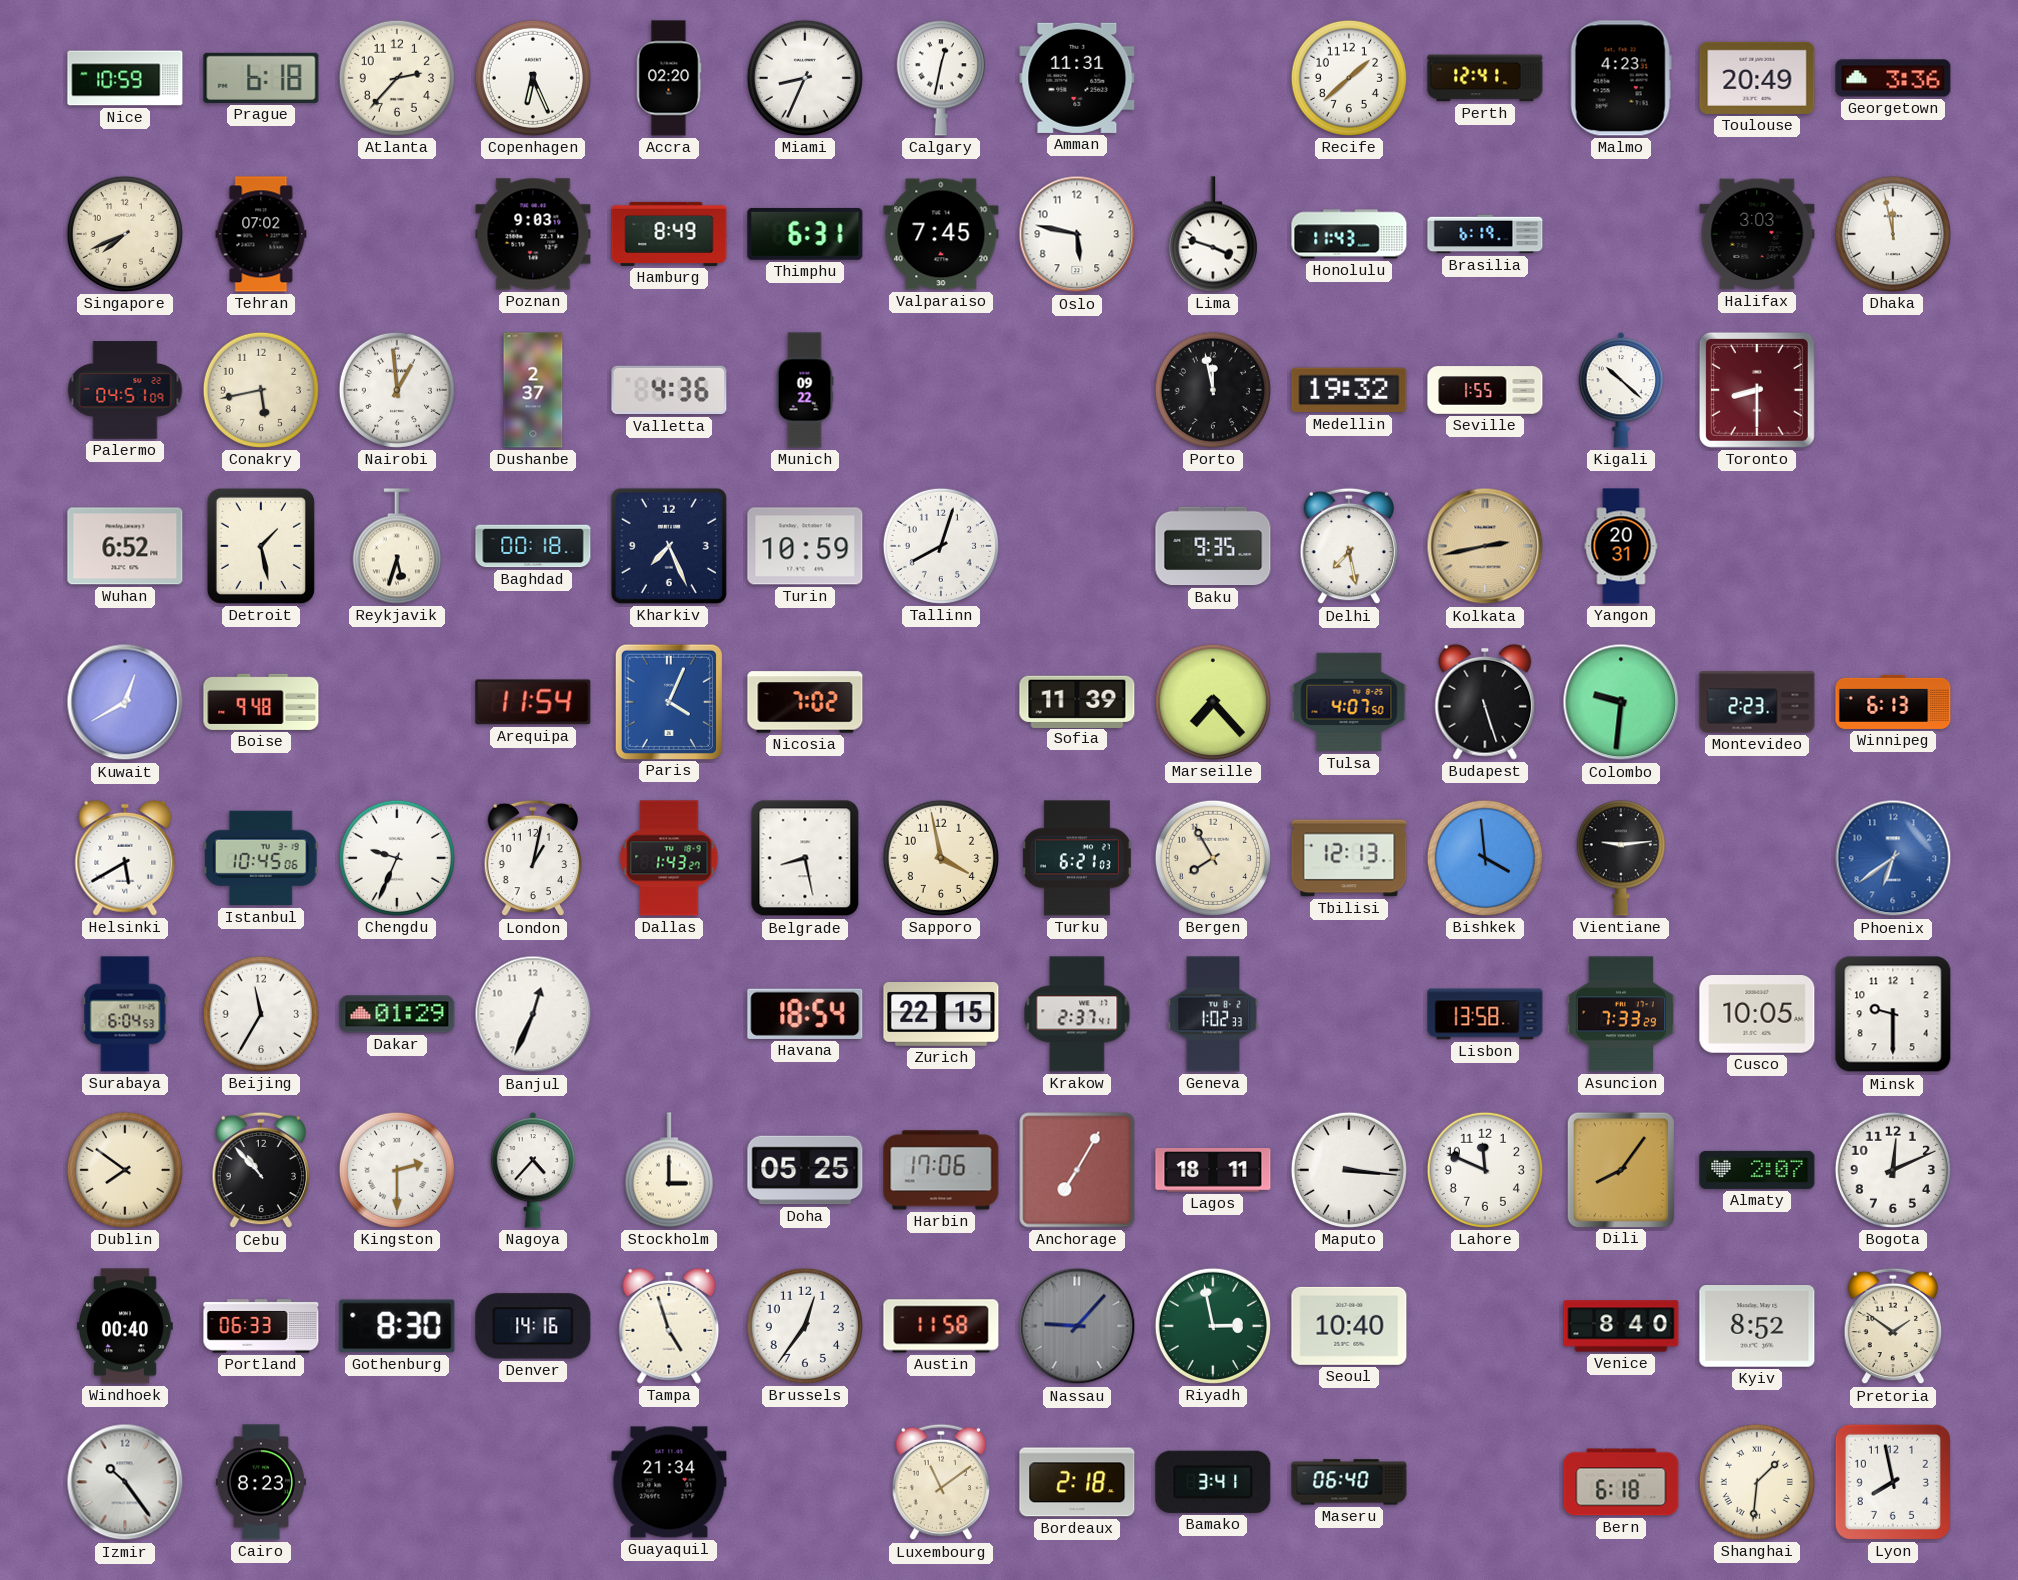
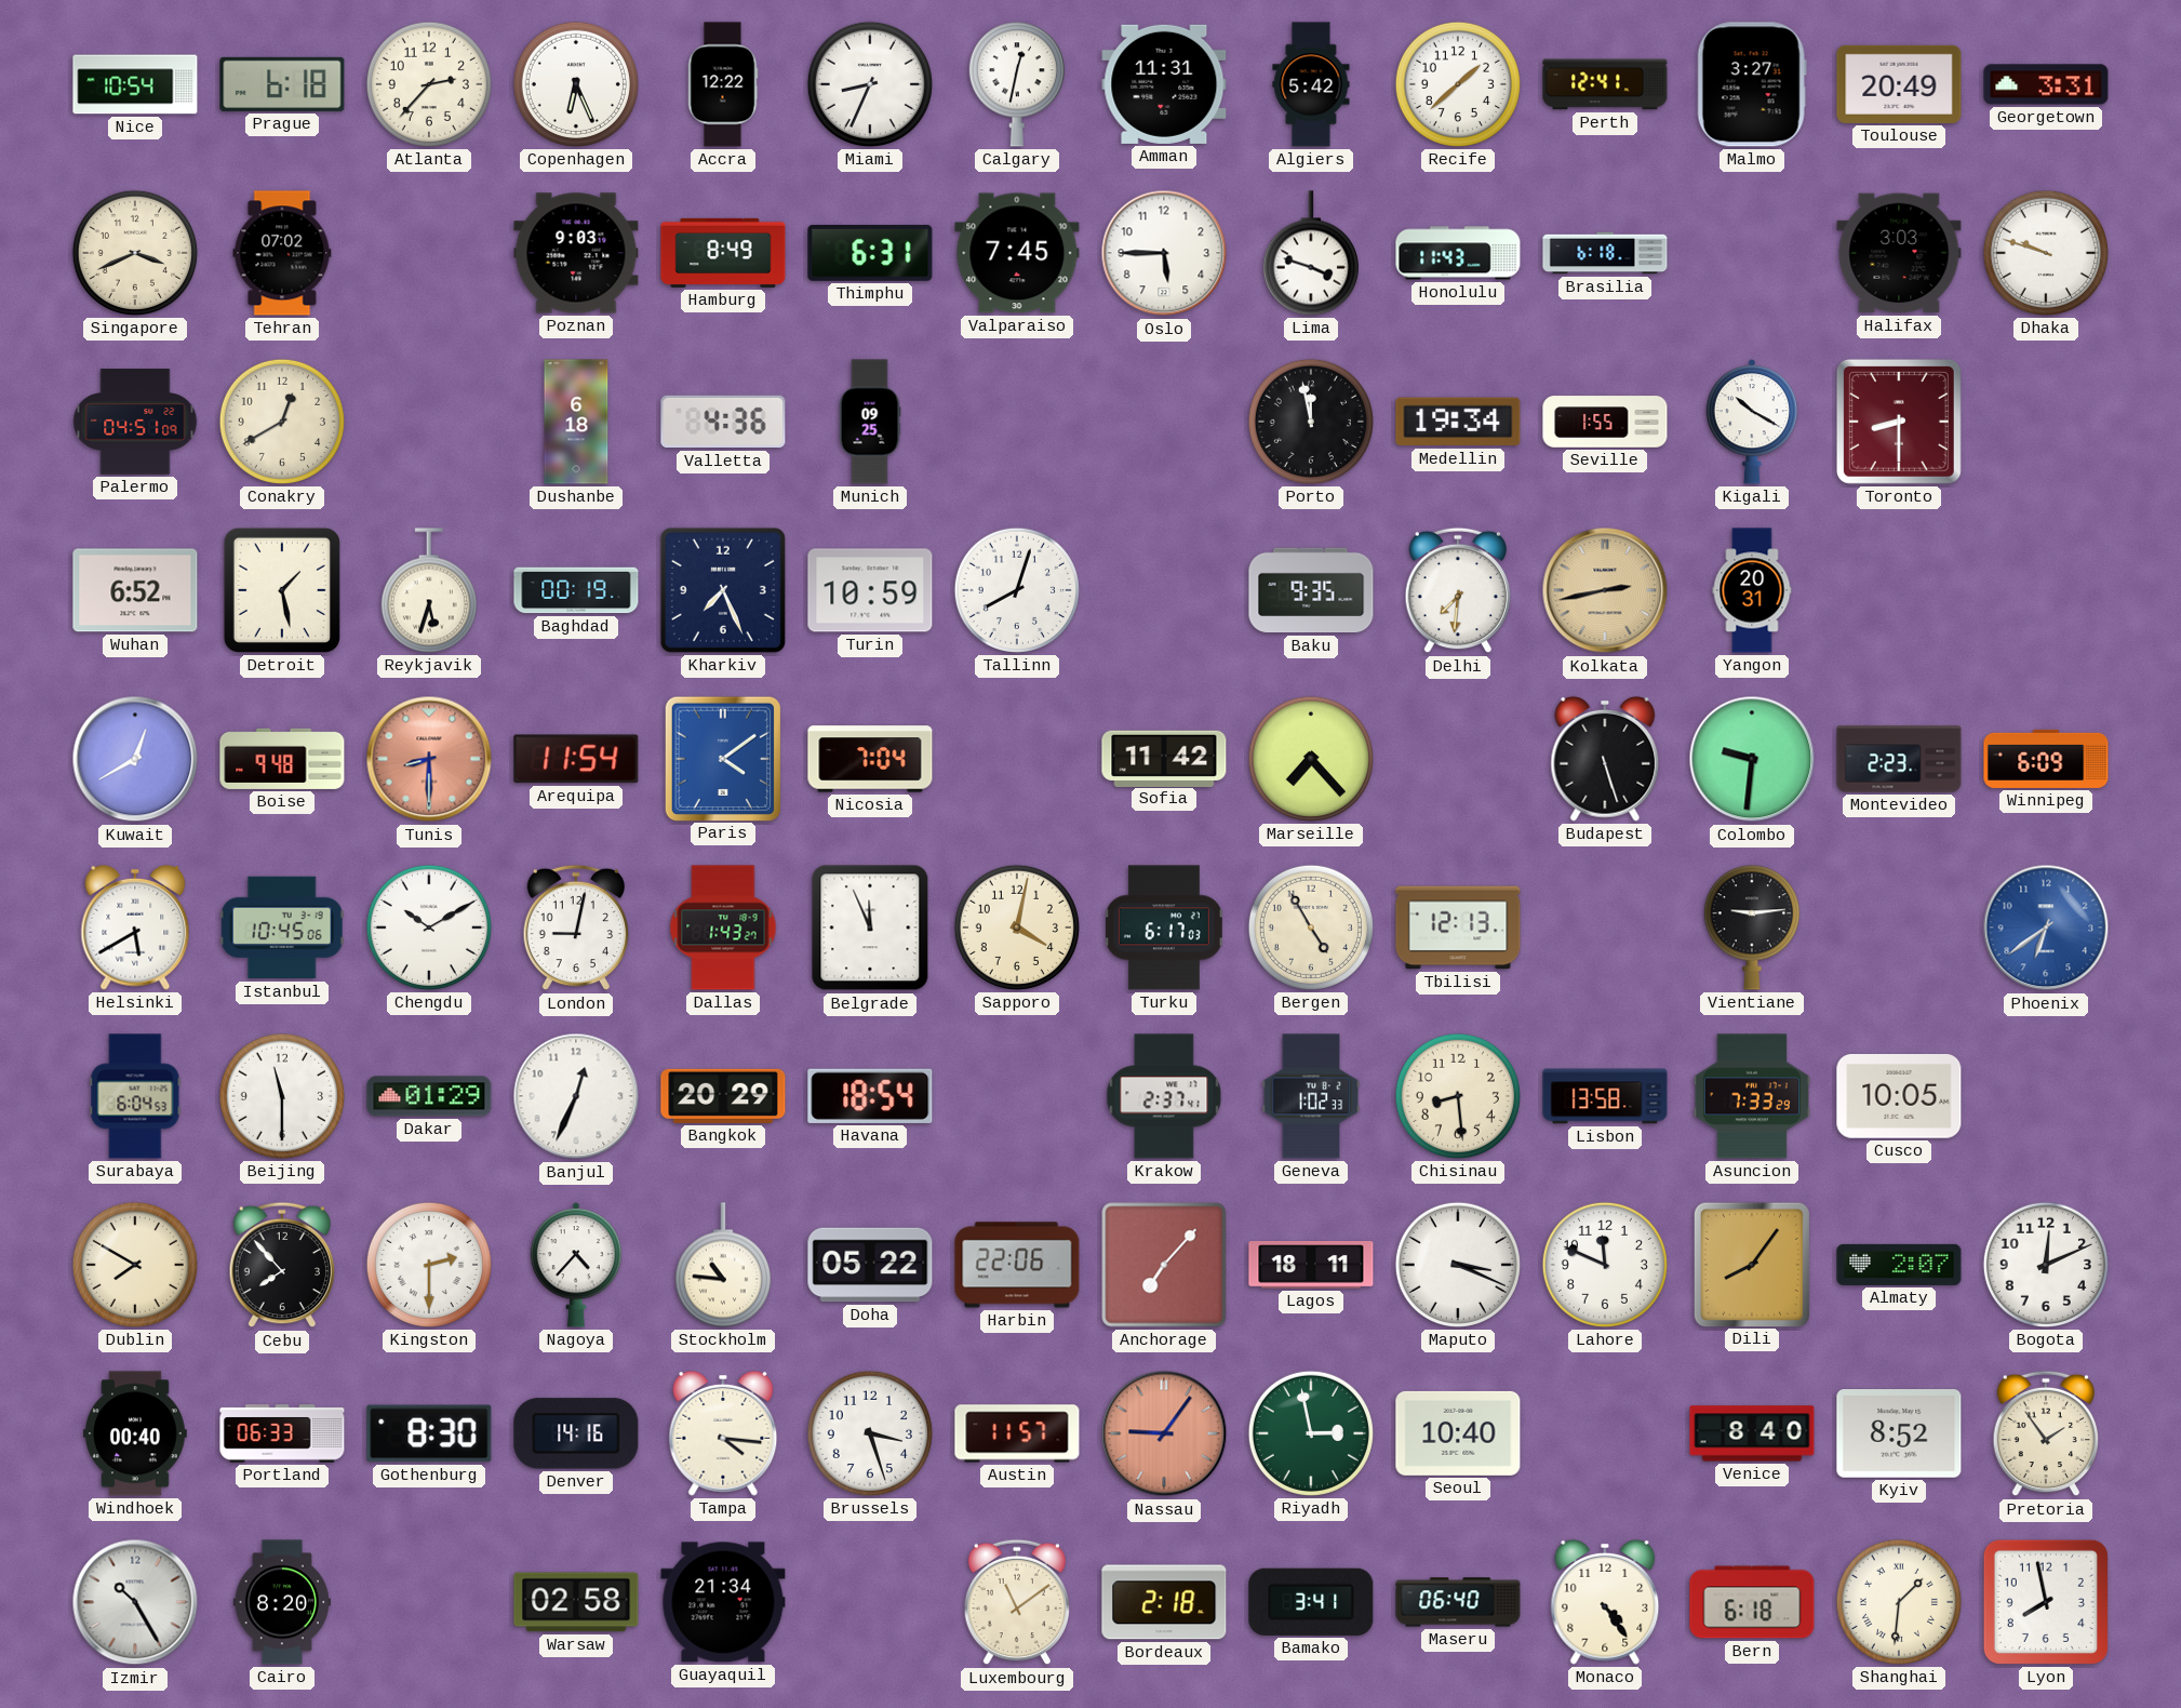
Nice: 10:59 -> 10:54 (135, 84)
Accra: 02:20 -> 12:22 (723, 84)
Algiers: none -> 5:42 (1311, 84)
Malmo: 4:23 -> 3:27 (1752, 84)
Georgetown: 3:36 -> 3:31 (2046, 84)
Singapore: 7:41 -> 3:41 (135, 253)
Oslo: 5:47 -> 5:45 (1164, 253)
Brasilia: 6:19 -> 6:18 (1605, 253)
Dhaka: 11:58 -> 9:48 (2046, 253)
Conakry: 5:43 -> 12:40 (282, 422)
Nairobi: 12:59 -> none (397, 390)
Dushanbe: 2:37 -> 6:18 (576, 422)
Munich: 09:22 -> 09:25 (870, 422)
Medellin: 19:32 -> 19:34 (1458, 422)
Kigali: 10:22 -> 10:20 (1752, 422)
Baghdad: 00:18 -> 00:19 (576, 590)
Delhi: 7:28 -> 7:31 (1458, 590)
Tunis: none -> 8:30 (429, 759)
Paris: 4:04 -> 4:09 (722, 758)
Nicosia: 7:02 -> 7:04 (870, 759)
Sofia: 11:39 -> 11:42 (1164, 758)
Tulsa: 4:07 -> none (1349, 702)
Winnipeg: 6:13 -> 6:09 (2046, 759)
Chengdu: 9:34 -> 10:10 (429, 928)
London: 1:02 -> 9:02 (576, 928)
Belgrade: 8:28 -> 11:56 (870, 928)
Sapporo: 3:58 -> 4:02 (1017, 928)
Turku: 6:21 -> 6:17 (1164, 928)
Bergen: 7:55 -> 4:55 (1311, 928)
Bishkek: 3:59 -> none (1485, 858)
Beijing: 11:35 -> 11:30 (282, 1096)
Bangkok: none -> 20:29 (723, 1096)
Zurich: 22:15 -> none (941, 1014)
Chisinau: none -> 8:29 (1458, 1096)
Minsk: 9:30 -> none (1893, 1014)
Dublin: 7:51 -> 7:50 (135, 1265)
Cebu: 10:53 -> 7:53 (282, 1265)
Stockholm: 3:00 -> 10:46 (723, 1265)
Doha: 05:25 -> 05:22 (870, 1265)
Harbin: 17:06 -> 22:06 (1017, 1265)
Anchorage: 7:05 -> 7:07 (1164, 1265)
Maputo: 3:16 -> 3:19 (1458, 1265)
Tampa: 4:57 -> 4:16 (723, 1433)
Brussels: 12:36 -> 3:27 (870, 1433)
Austin: 11:58 -> 11:57 (1017, 1433)
Nassau: 9:07 -> 9:06 (1164, 1433)
Nassau dial: grey -> salmon (1164, 1433)
Pretoria: 1:51 -> 1:54 (2046, 1433)
Izmir: 10:24 -> 10:25 (135, 1602)
Cairo: 8:23 -> 8:20 (282, 1602)
Warsaw: none -> 02:58 (576, 1602)
Monaco: none -> 4:24 (1605, 1602)
